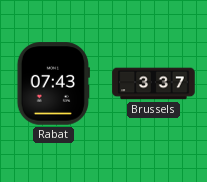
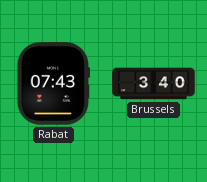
Brussels: 3:37 -> 3:40 (154, 84)
